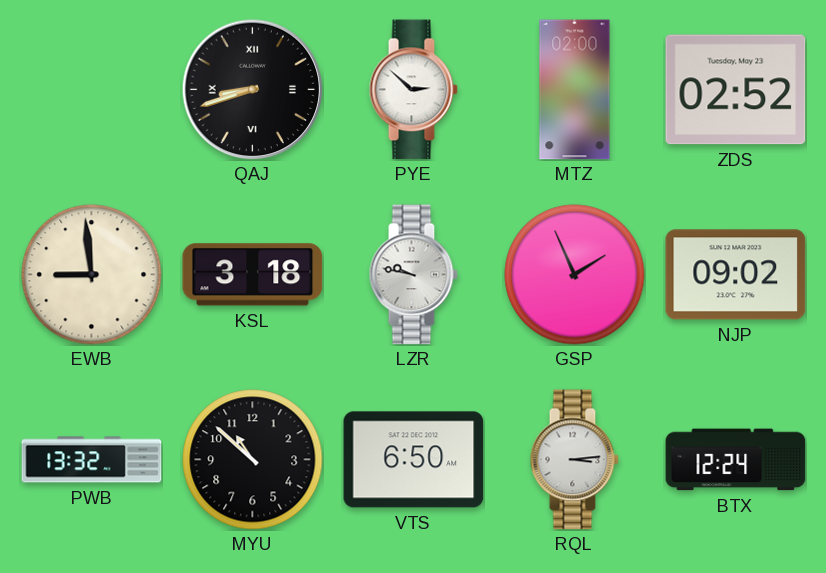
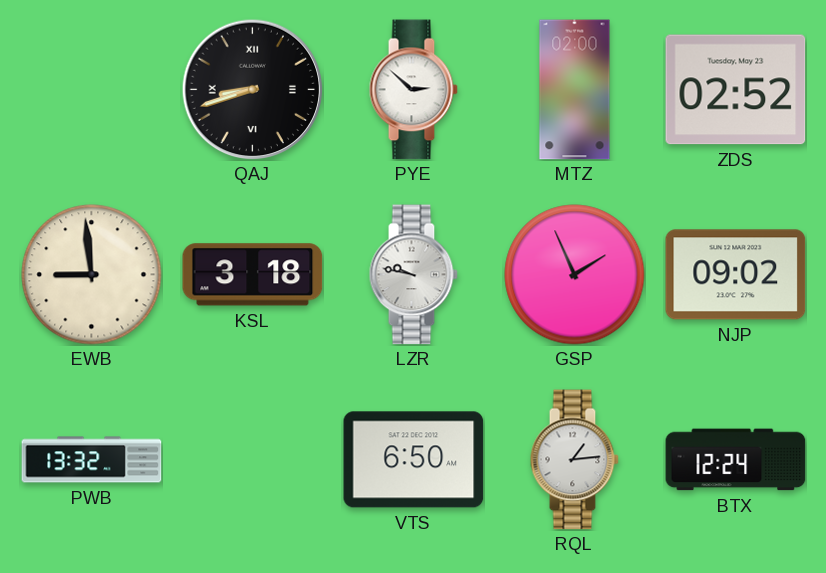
MYU: 10:52 -> none (253, 460)
RQL: 3:14 -> 1:14 (574, 460)
